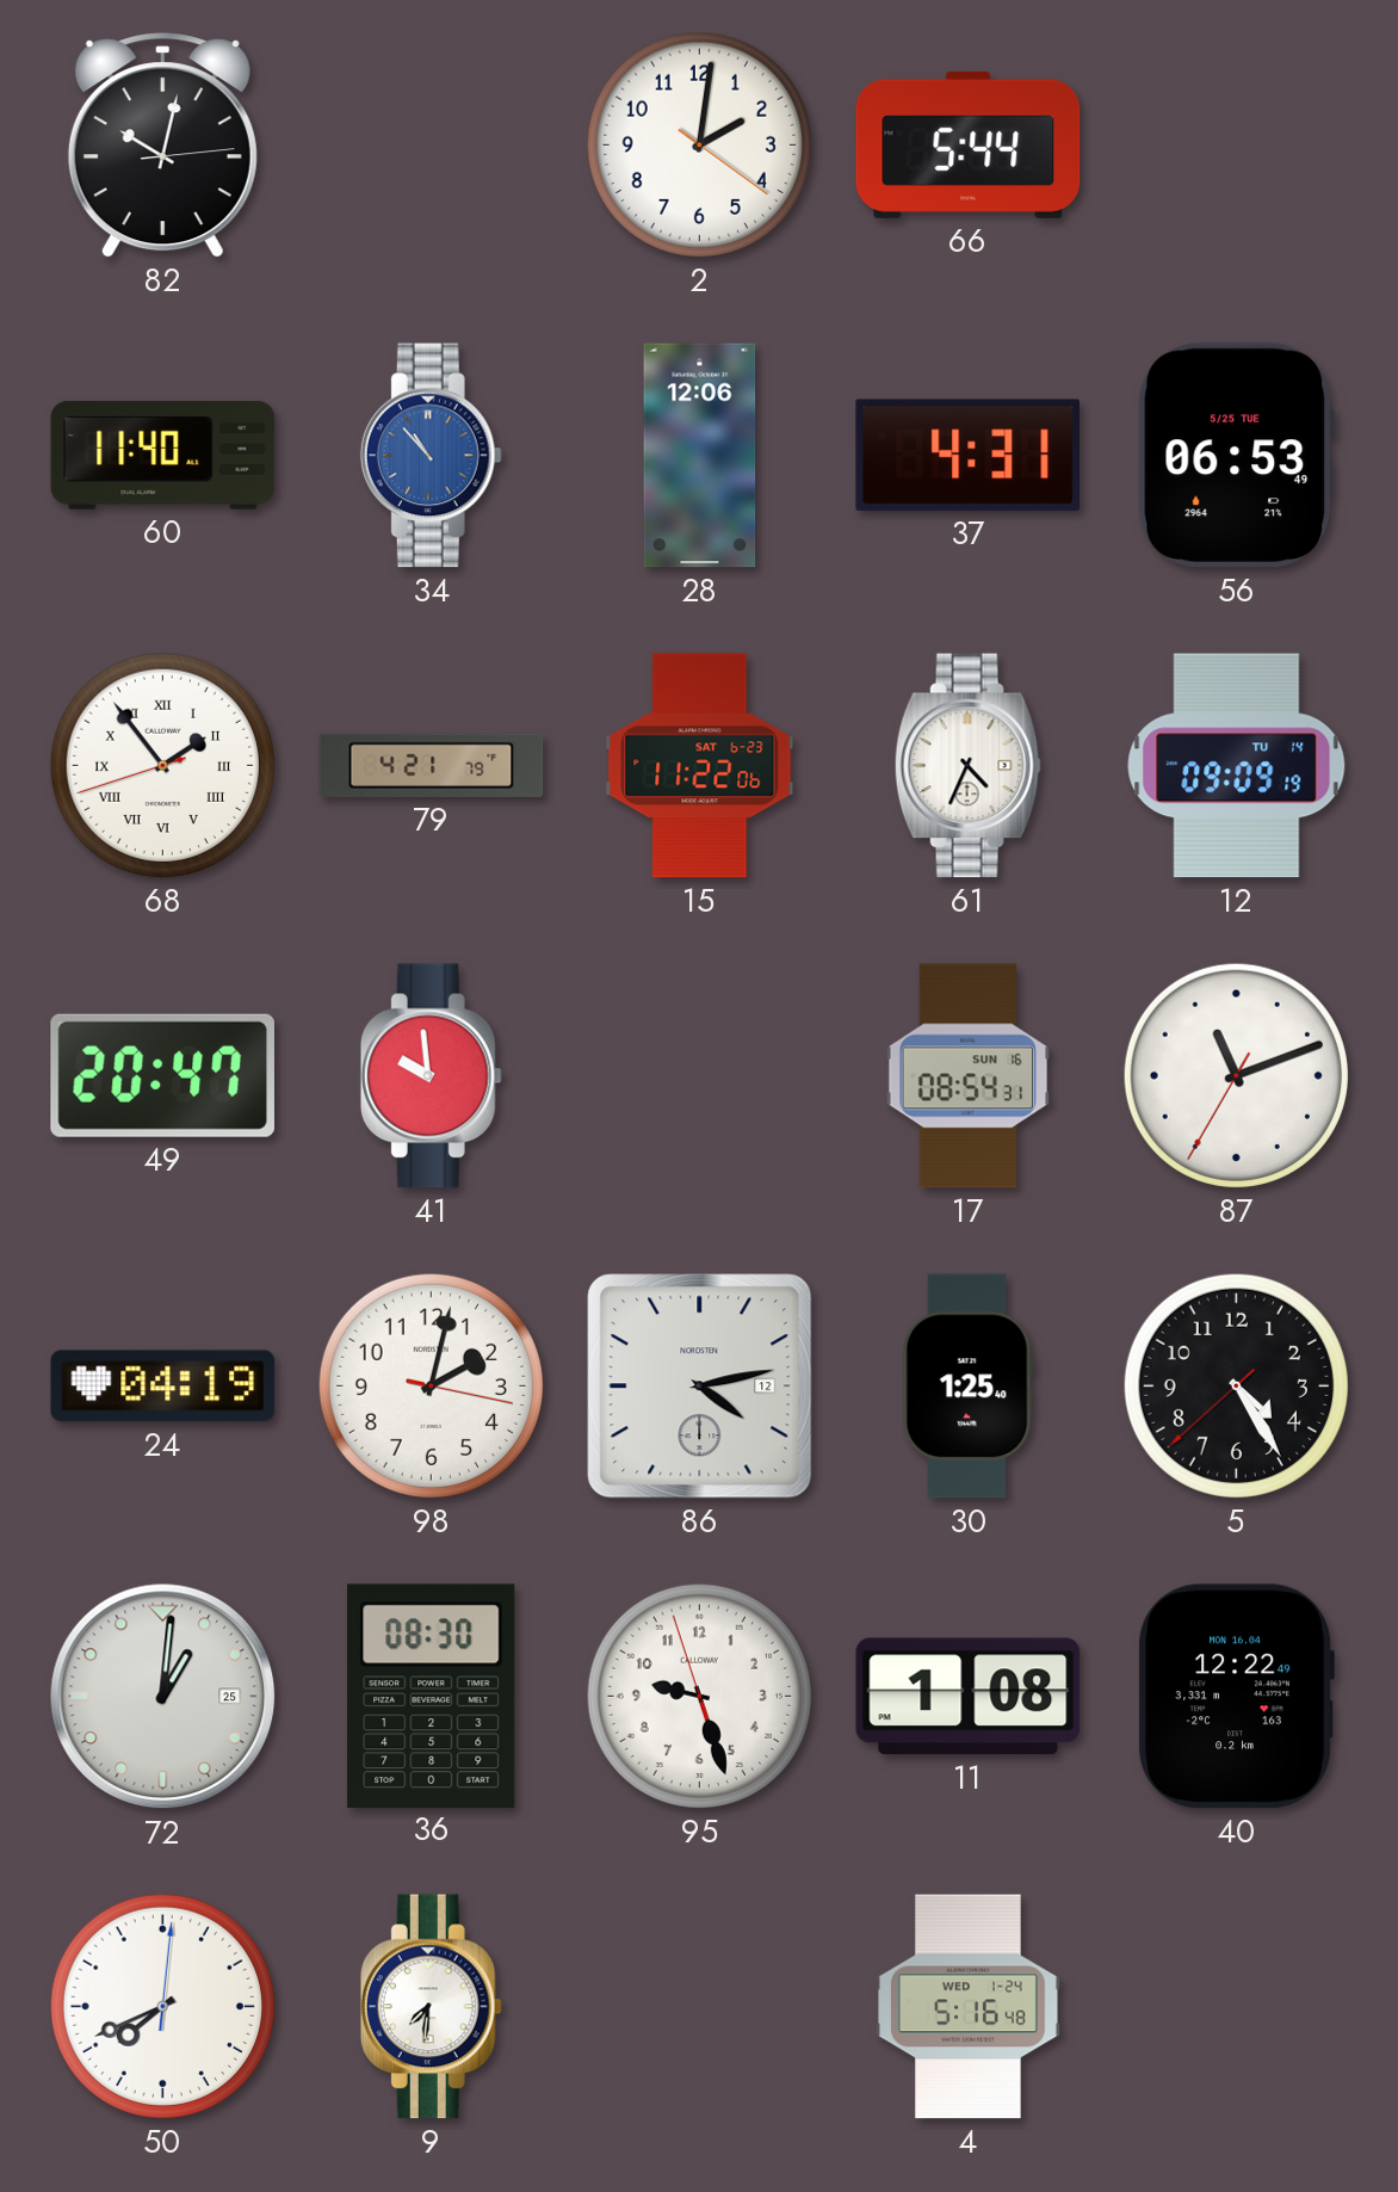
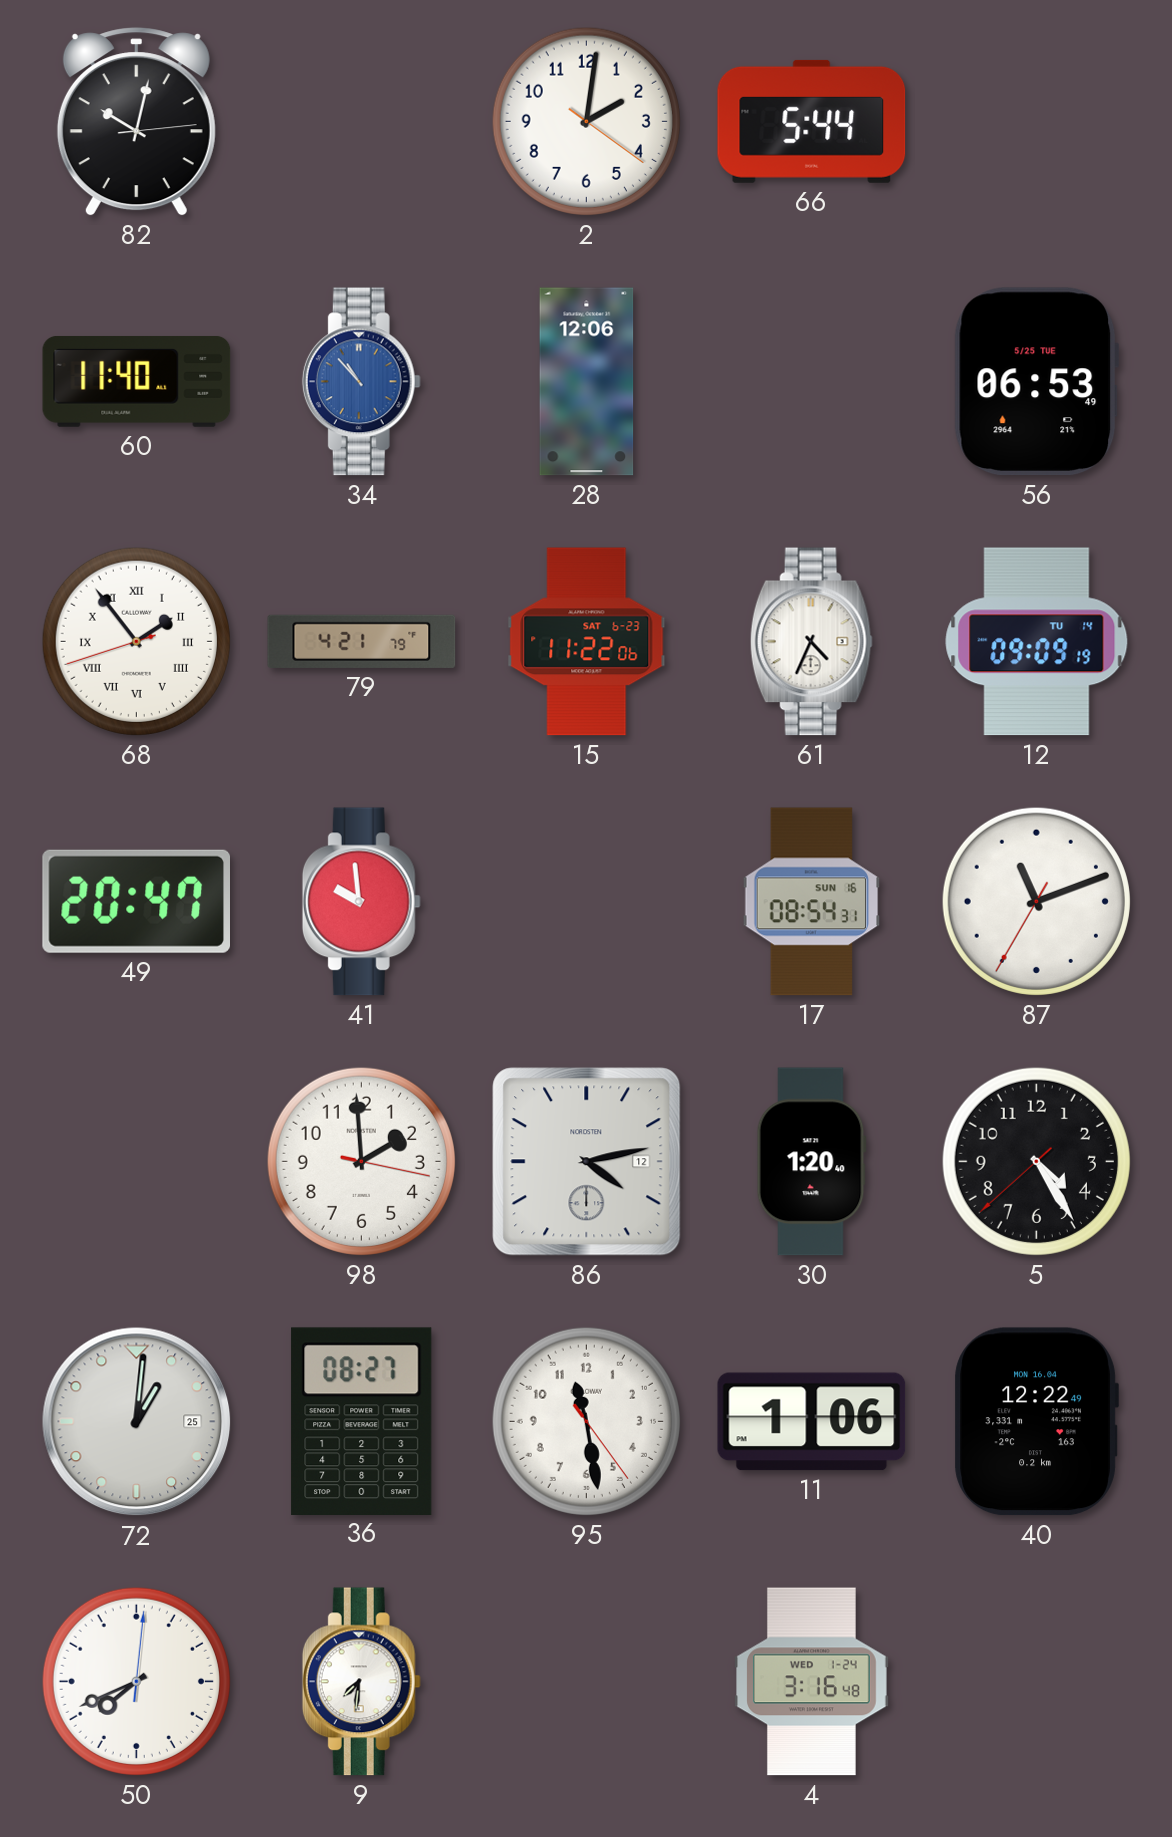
37: 4:31 -> none (967, 455)
24: 04:19 -> none (163, 1387)
98: 2:02 -> 1:59 (361, 1161)
30: 1:25 -> 1:20 (811, 1162)
36: 08:30 -> 08:27 (362, 1421)
95: 9:26 -> 11:28 (586, 1421)
11: 1:08 -> 1:06 (812, 1422)
4: 5:16 -> 3:16 (812, 1682)
